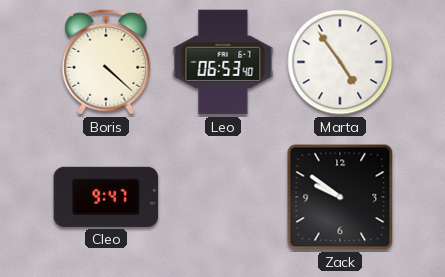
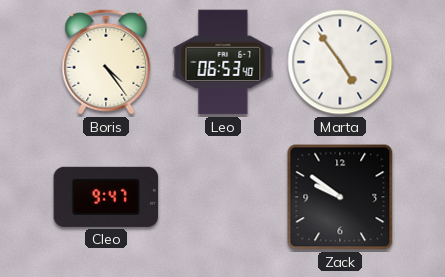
Boris: 4:22 -> 4:24 (106, 62)
